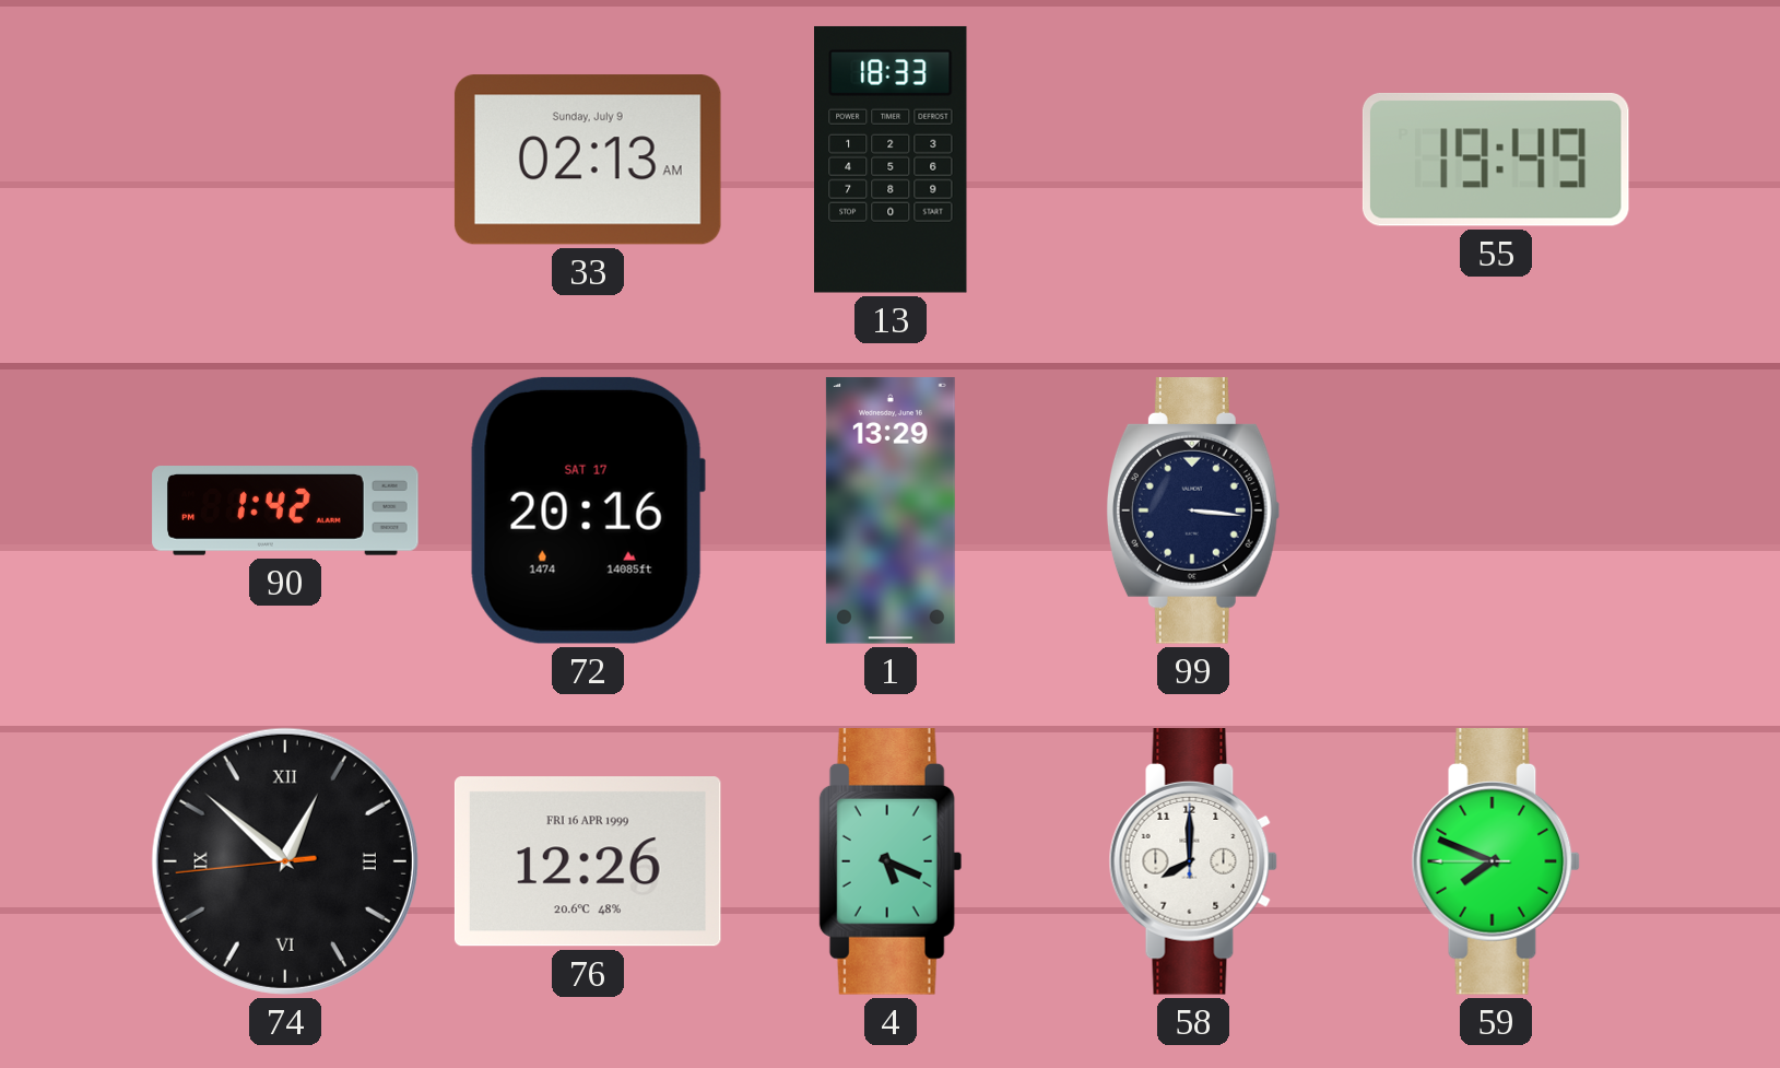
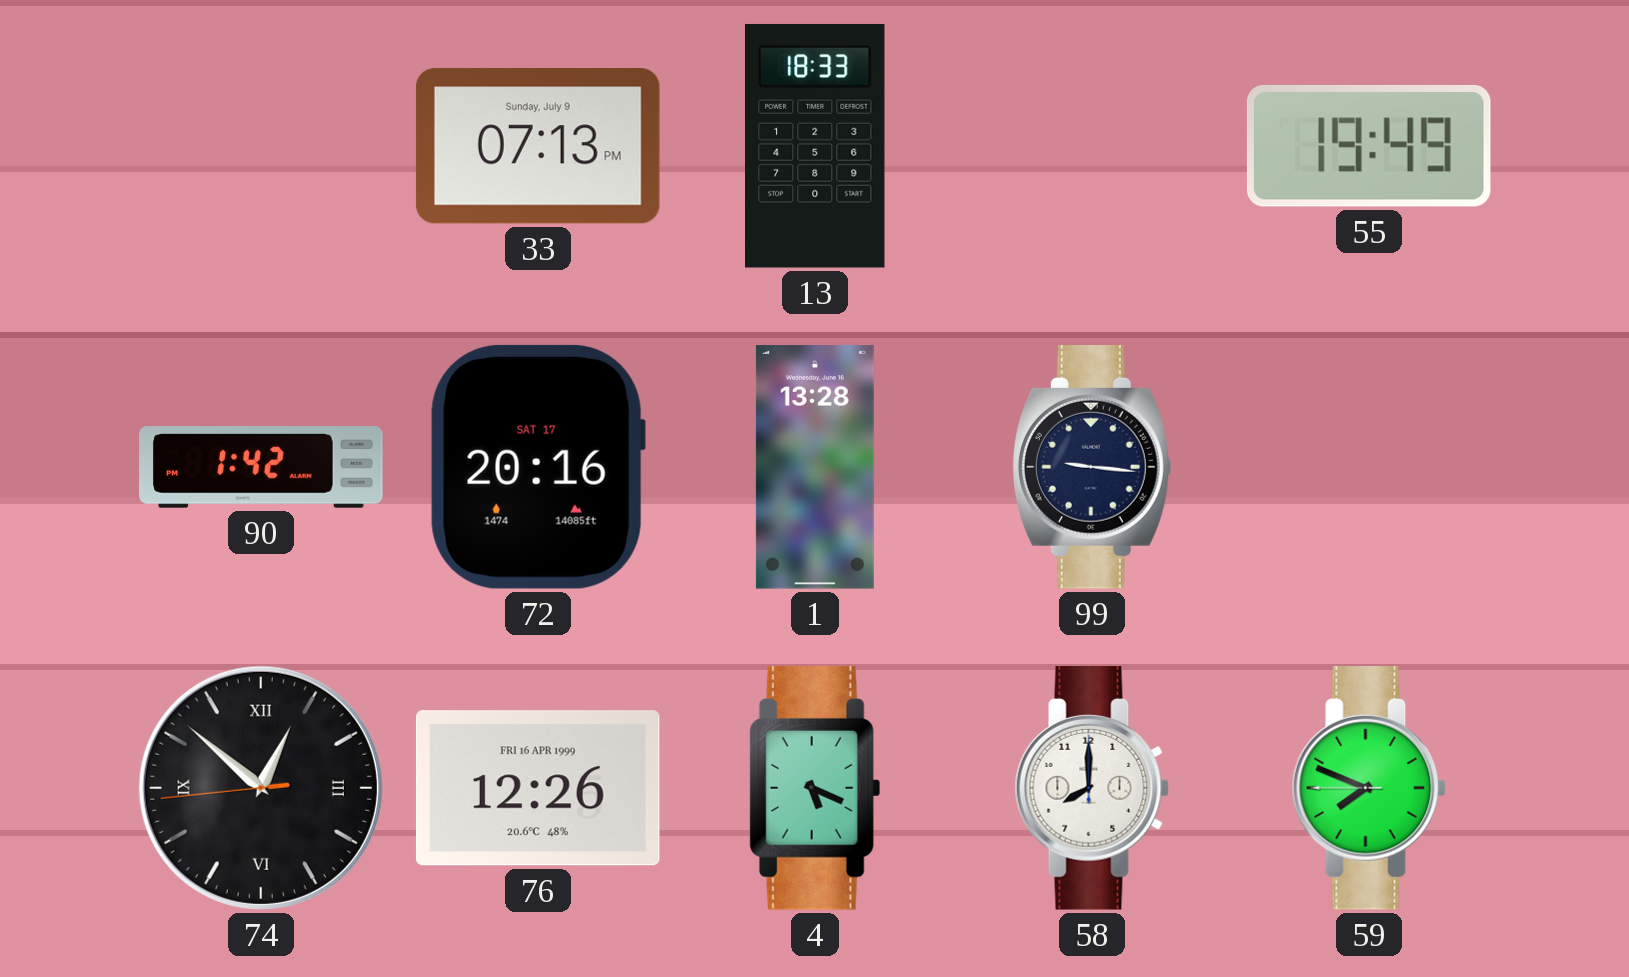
33: 02:13 -> 07:13 (538, 146)
1: 13:29 -> 13:28 (815, 467)
99: 3:16 -> 9:16 (1092, 468)
